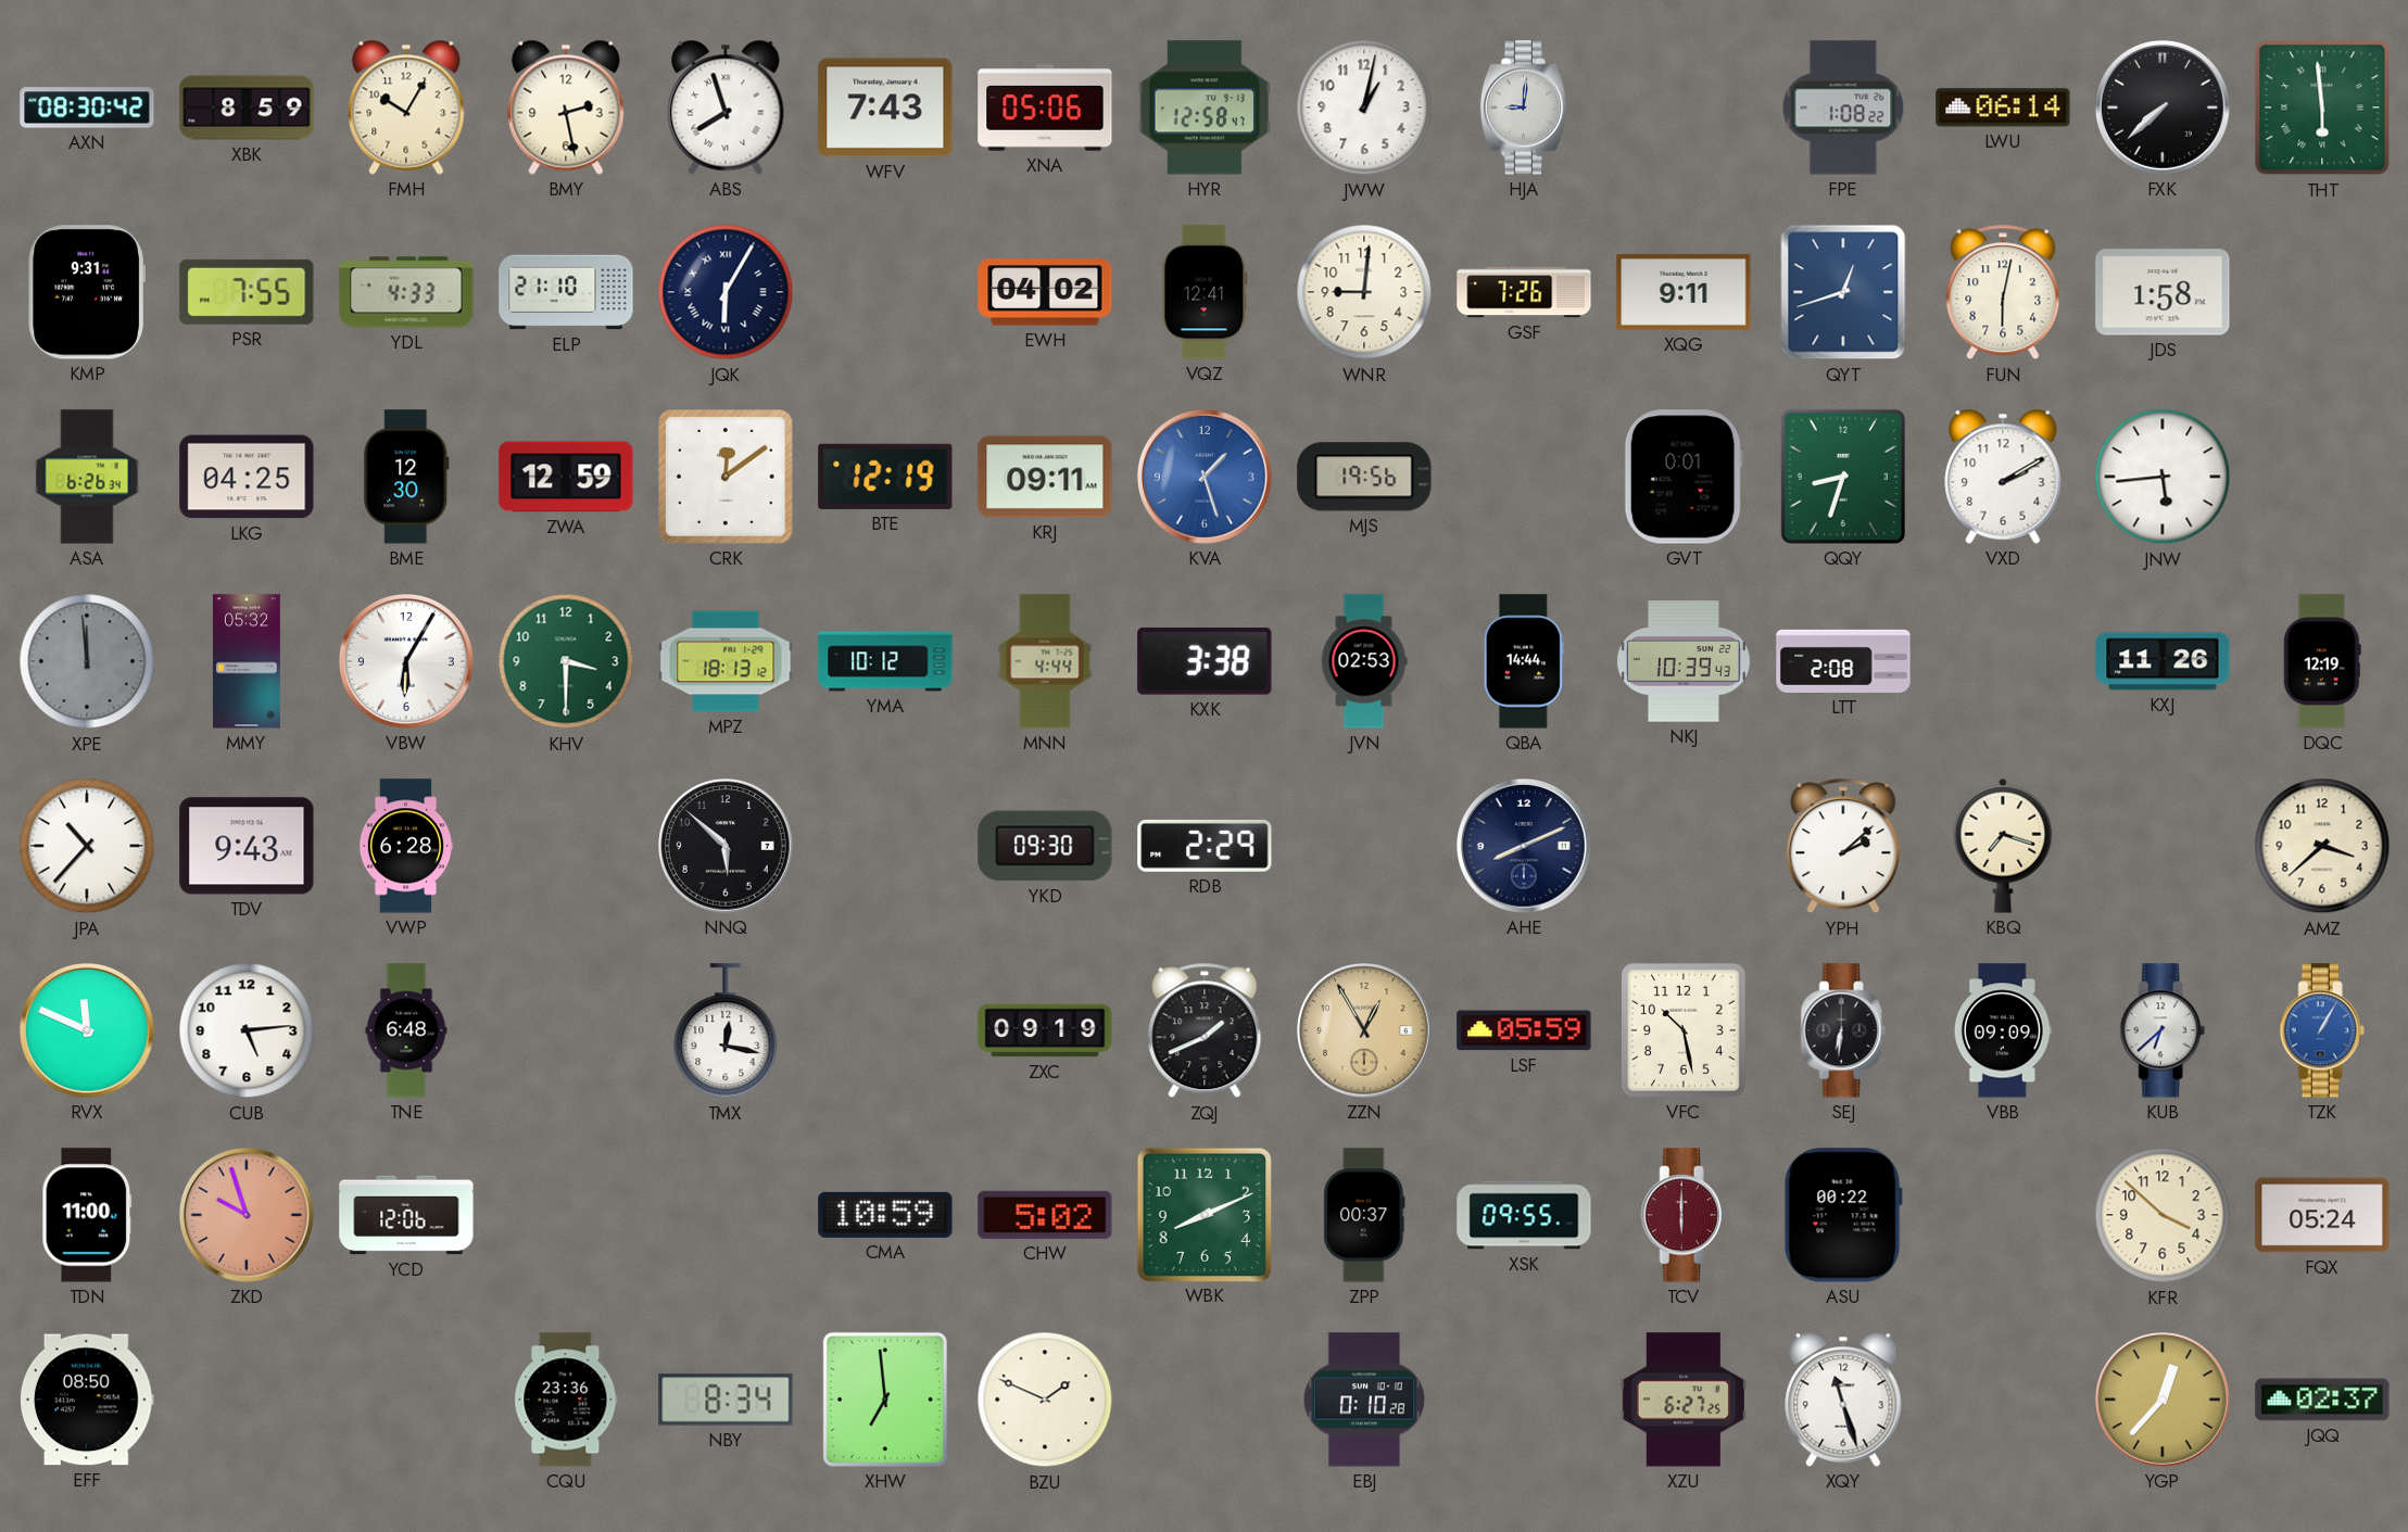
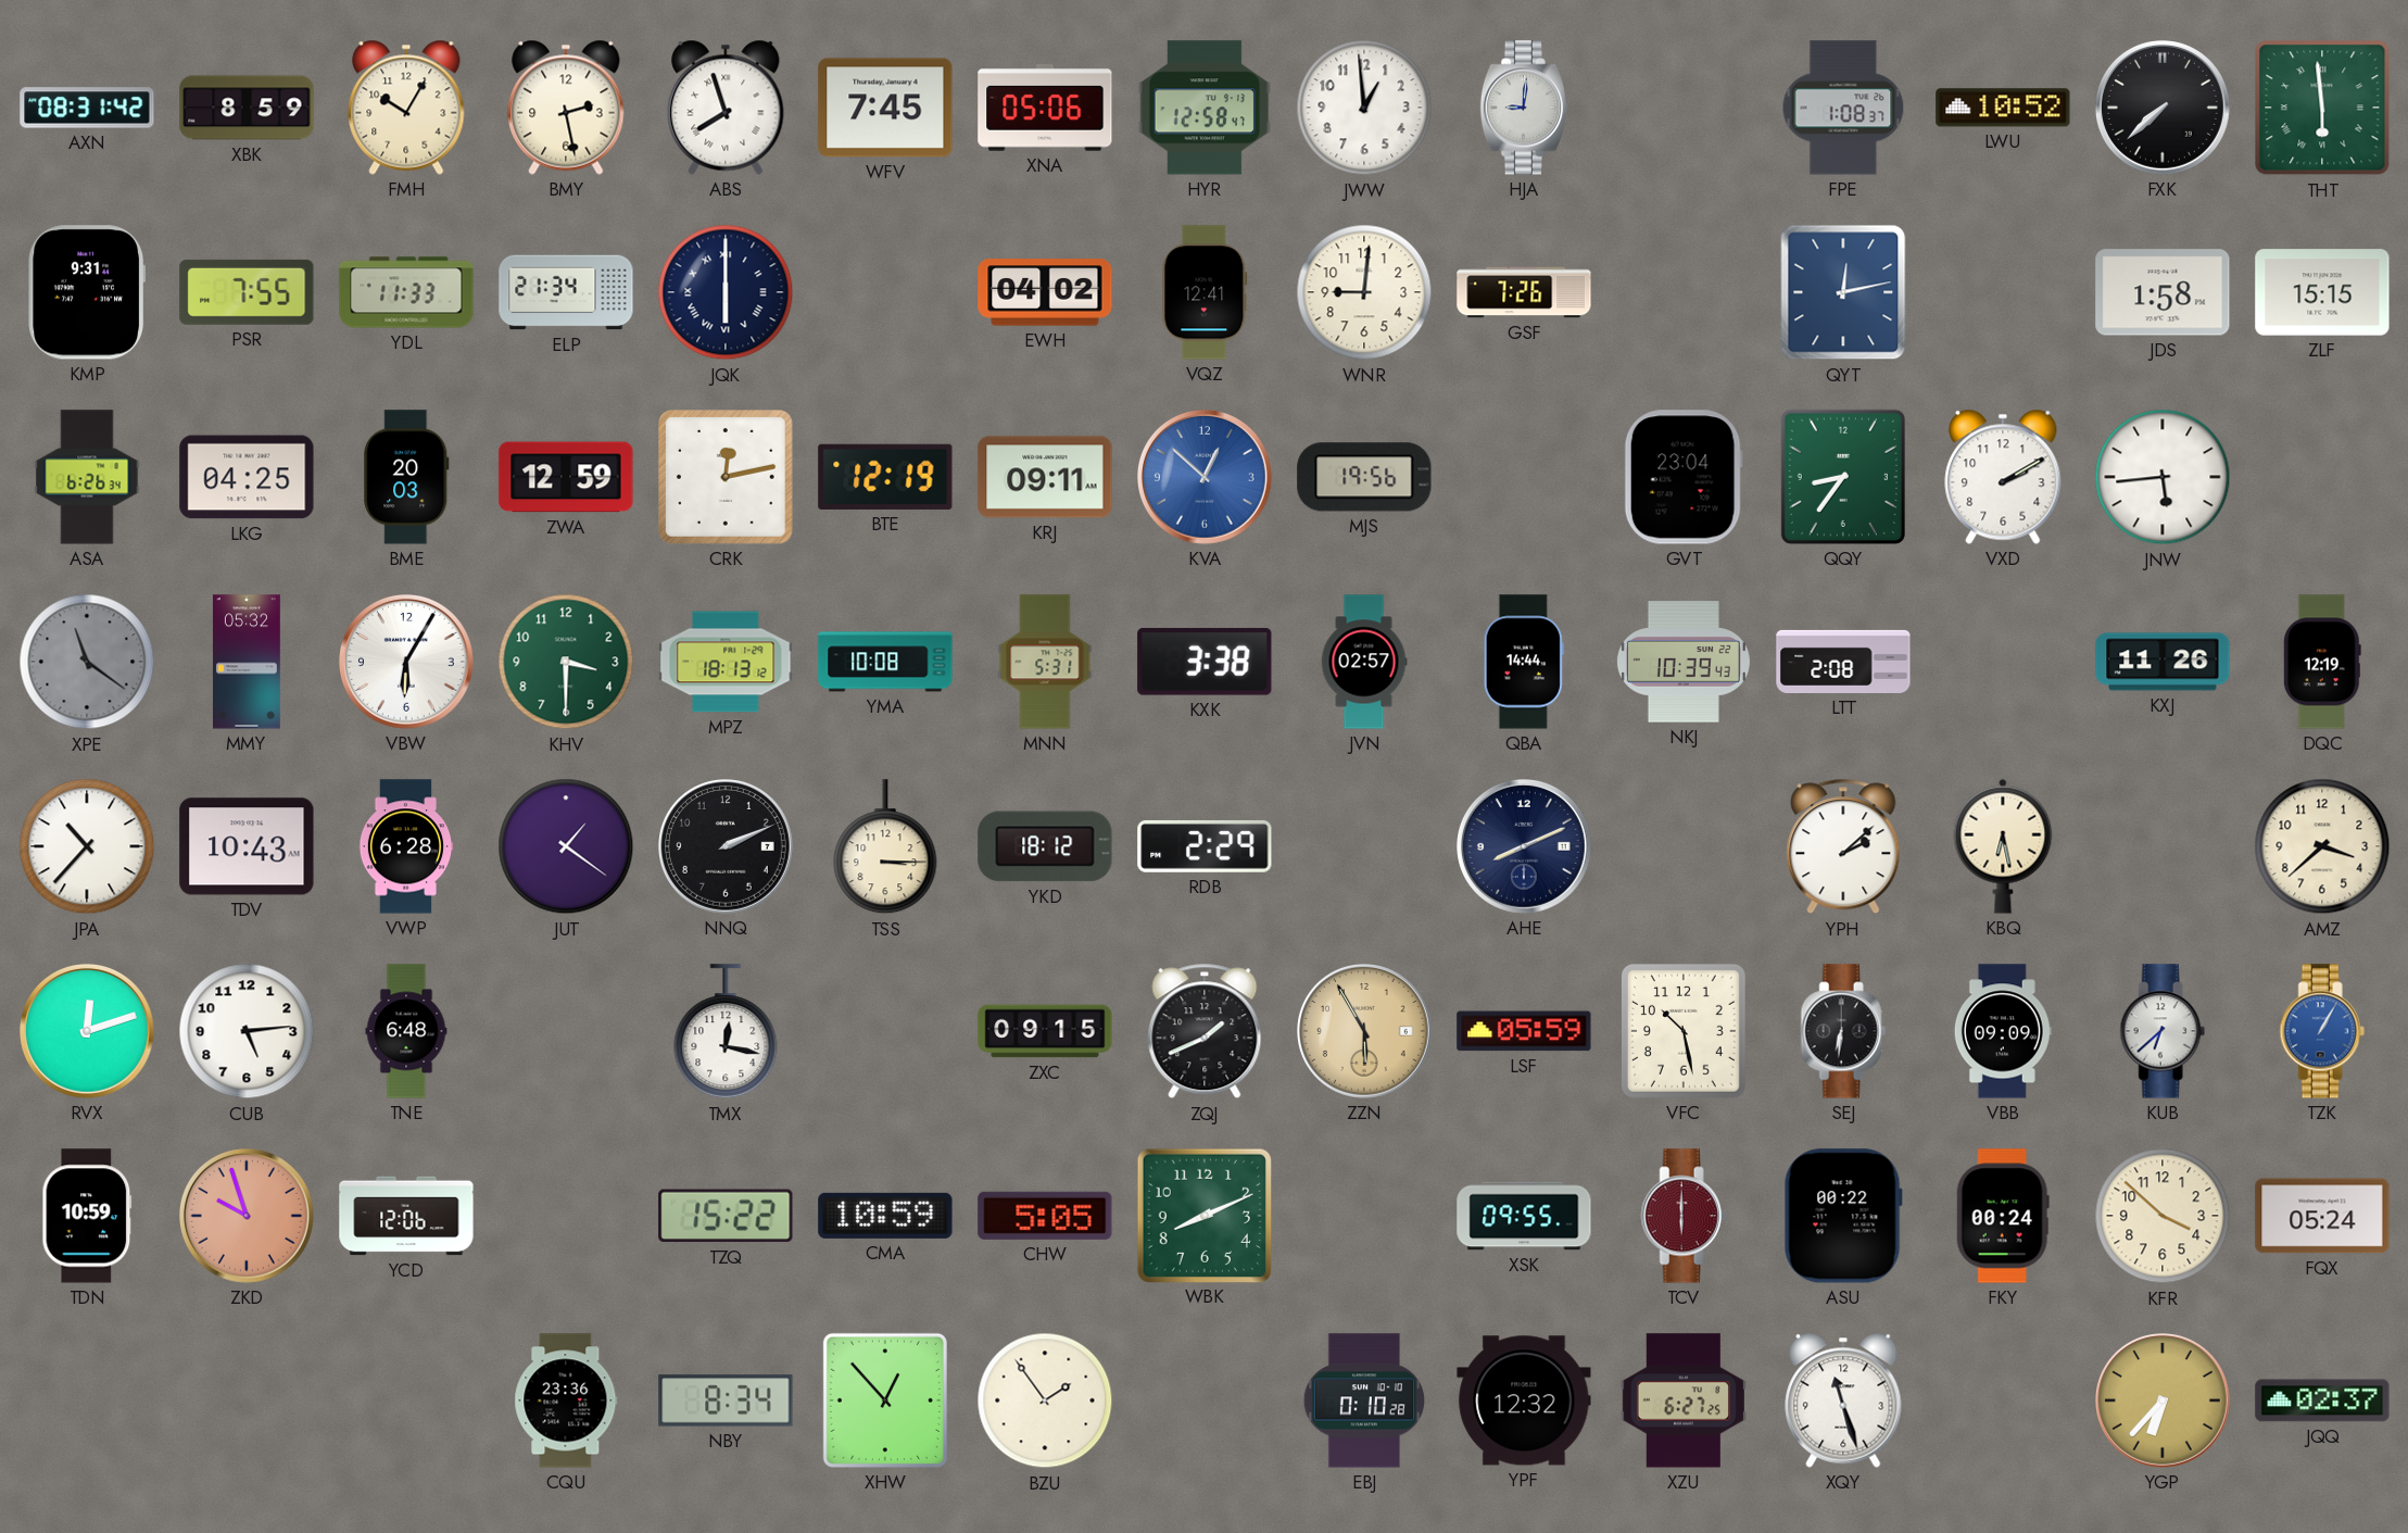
AXN: 08:30 -> 08:31 (87, 108)
WFV: 7:43 -> 7:45 (885, 108)
JWW: 1:02 -> 12:59 (1364, 108)
FPE: 1:08:22 -> 1:08:37 (1843, 108)
LWU: 06:14 -> 10:52 (2003, 108)
YDL: 4:33 -> 11:33 (406, 292)
ELP: 21:10 -> 21:34 (566, 292)
JQK: 6:05 -> 6:00 (726, 292)
XQG: 9:11 -> none (1684, 292)
QYT: 12:42 -> 12:13 (1843, 292)
FUN: 6:02 -> none (2003, 292)
ZLF: none -> 15:15 (2322, 292)
BME: 12:30 -> 20:03 (406, 477)
CRK: 12:09 -> 12:13 (727, 478)
KVA: 1:27 -> 12:52 (1206, 478)
GVT: 0:01 -> 23:04 (1684, 477)
QQY: 8:33 -> 8:36 (1843, 477)
XPE: 11:59 -> 11:21 (87, 662)
YMA: 10:12 -> 10:08 (885, 662)
MNN: 4:44 -> 5:31 (1045, 662)
JVN: 02:53 -> 02:57 (1364, 662)
TDV: 9:43 -> 10:43 (247, 846)
JUT: none -> 1:21 (566, 846)
NNQ: 5:52 -> 2:11 (727, 847)
TSS: none -> 3:15 (885, 847)
YKD: 09:30 -> 18:12 (1045, 846)
KBQ: 7:18 -> 6:28 (2003, 846)
RVX: 11:49 -> 12:12 (88, 1032)
ZXC: 09:19 -> 09:15 (1045, 1031)
ZZN: 12:55 -> 5:55 (1365, 1032)
TDN: 11:00 -> 10:59 (87, 1216)
TZQ: none -> 15:22 (726, 1216)
CHW: 5:02 -> 5:05 (1045, 1216)
ZPP: 00:37 -> none (1364, 1215)
FKY: none -> 00:24 (2003, 1216)
EFF: 08:50 -> none (87, 1400)
XHW: 6:59 -> 12:53 (885, 1400)
BZU: 1:49 -> 1:54 (1045, 1400)
YPF: none -> 12:32 (1524, 1400)
YGP: 12:37 -> 6:37 (2164, 1402)
